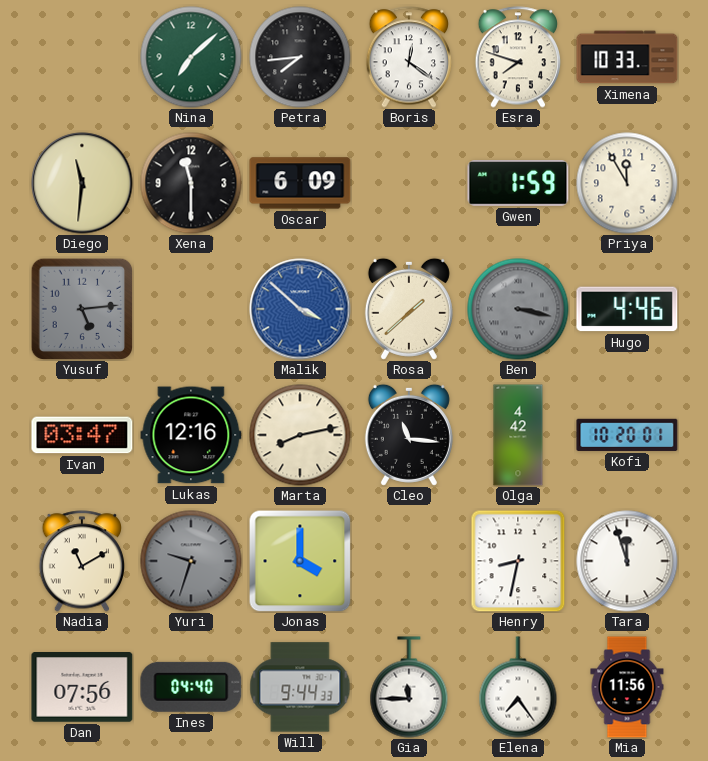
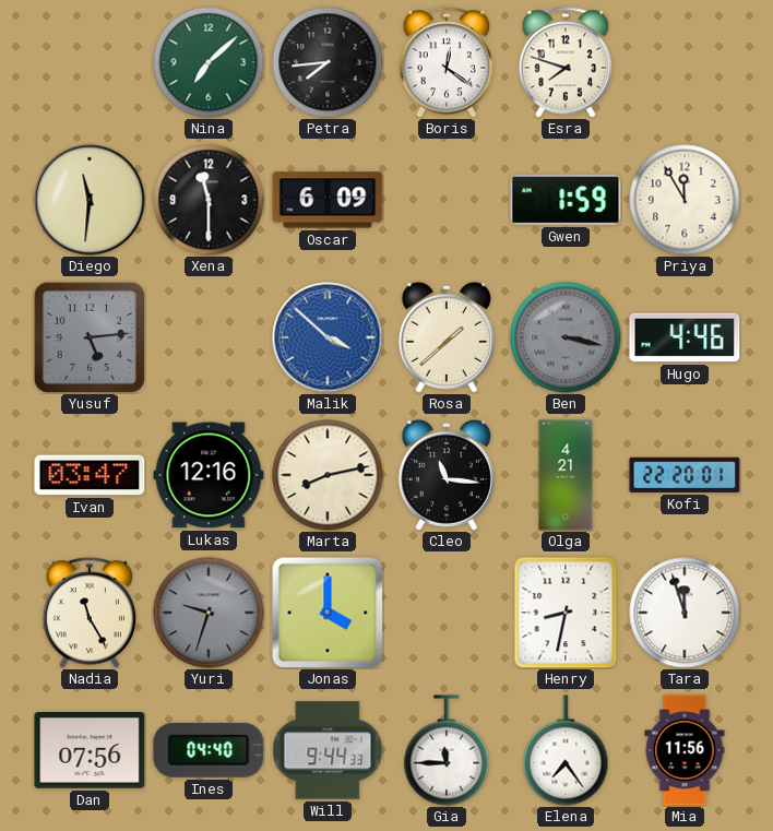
Ximena: 10:33 -> none (627, 57)
Olga: 4:42 -> 4:21 (566, 475)
Kofi: 10:20 -> 22:20 (685, 475)
Nadia: 11:10 -> 11:25 (90, 613)
